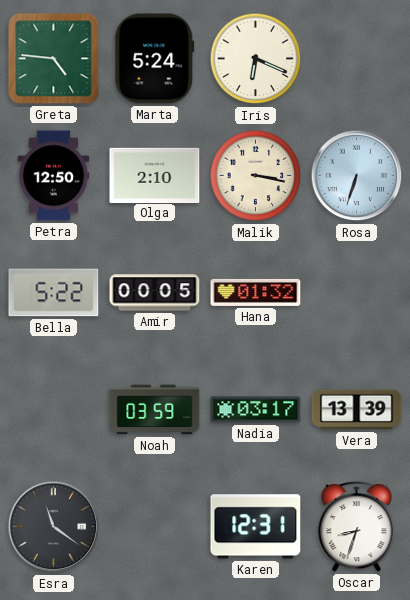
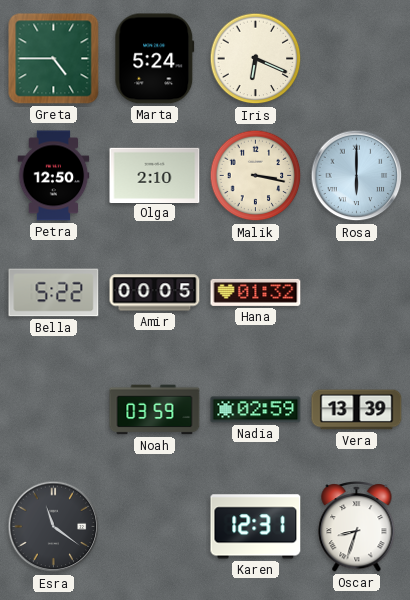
Greta: 4:46 -> 4:45 (54, 59)
Rosa: 6:33 -> 6:00 (357, 176)
Nadia: 03:17 -> 02:59 (256, 410)
